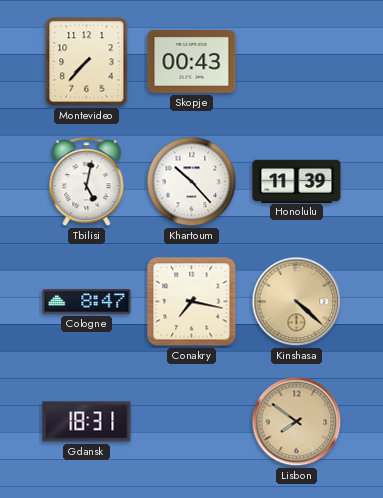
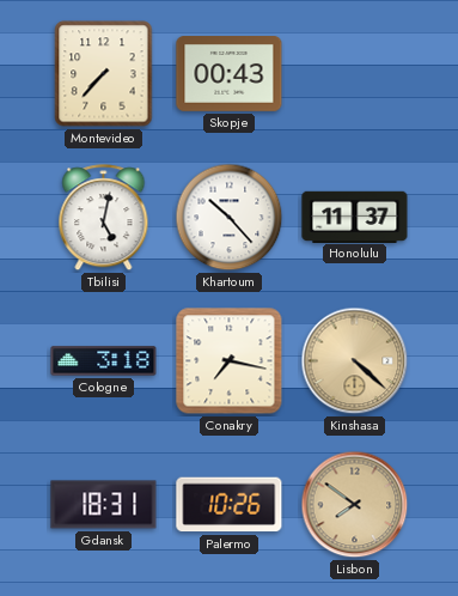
Honolulu: 11:39 -> 11:37 (355, 217)
Cologne: 8:47 -> 3:18 (104, 361)
Palermo: none -> 10:26 (230, 505)
